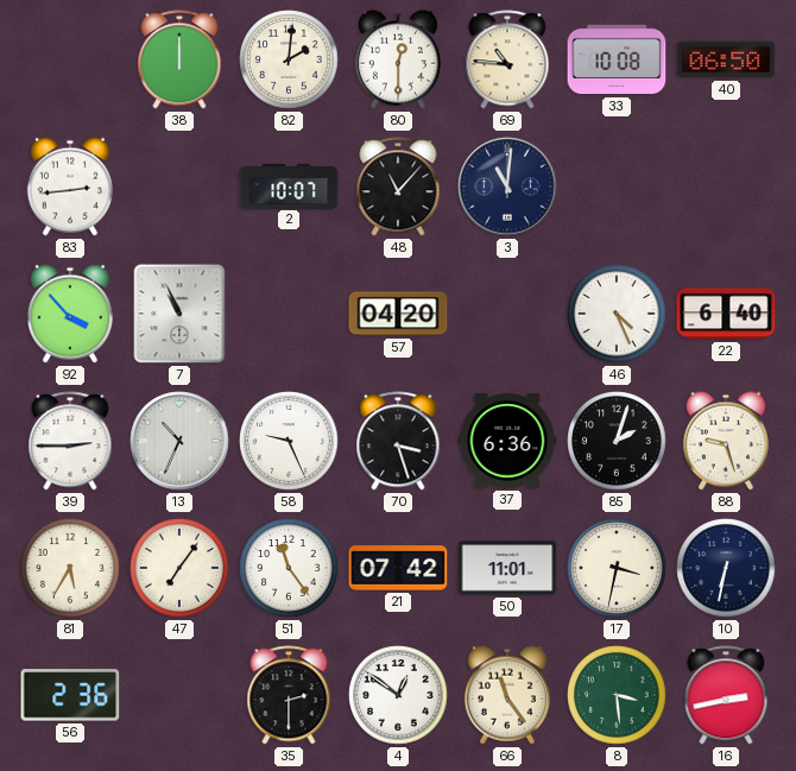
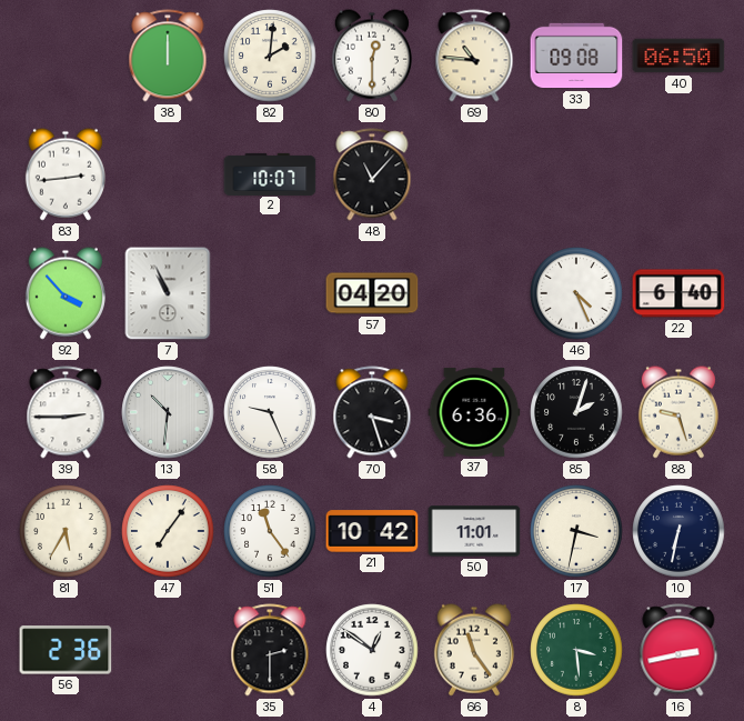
33: 10:08 -> 09:08 (576, 56)
3: 11:01 -> none (507, 187)
13: 10:34 -> 10:31 (168, 412)
21: 07:42 -> 10:42 (372, 531)
